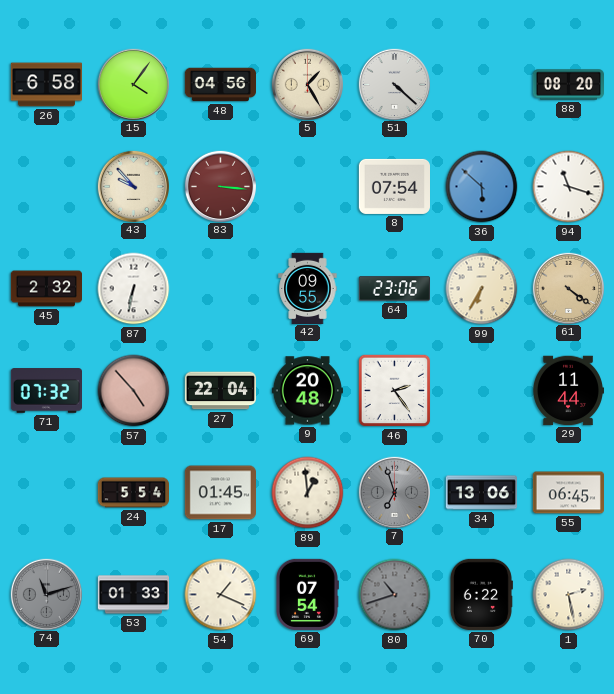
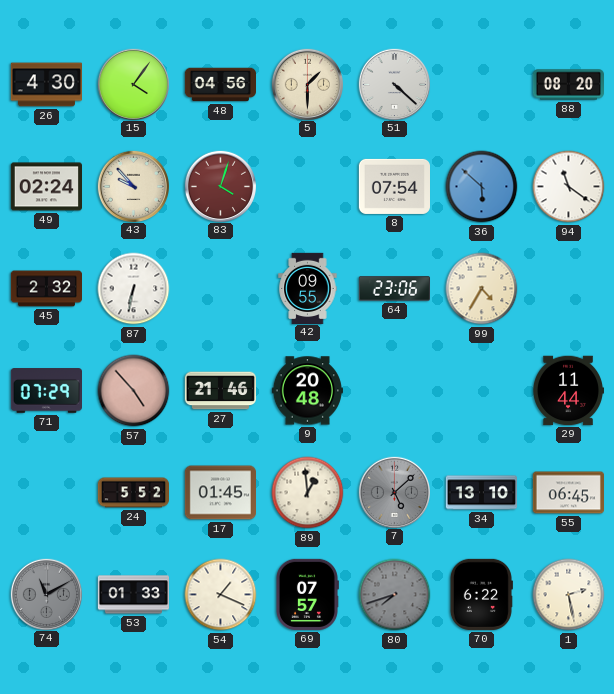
26: 6:58 -> 4:30 (46, 85)
5: 1:25 -> 1:30 (307, 84)
49: none -> 02:24 (46, 187)
83: 3:16 -> 4:03 (220, 186)
94: 11:18 -> 11:21 (569, 187)
99: 6:35 -> 4:35 (482, 289)
61: 4:21 -> none (568, 288)
71: 07:32 -> 07:29 (46, 391)
27: 22:04 -> 21:46 (220, 391)
46: 2:24 -> none (395, 391)
24: 5:54 -> 5:52 (133, 493)
7: 6:57 -> 5:08 (394, 492)
34: 13:06 -> 13:10 (481, 493)
74: 11:12 -> 11:10 (46, 594)
69: 07:54 -> 07:57 (307, 594)
80: 10:42 -> 7:42 (395, 595)
